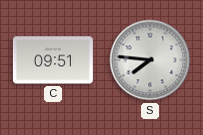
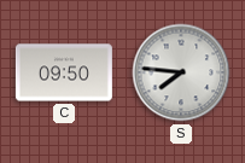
C: 09:51 -> 09:50 (64, 72)
